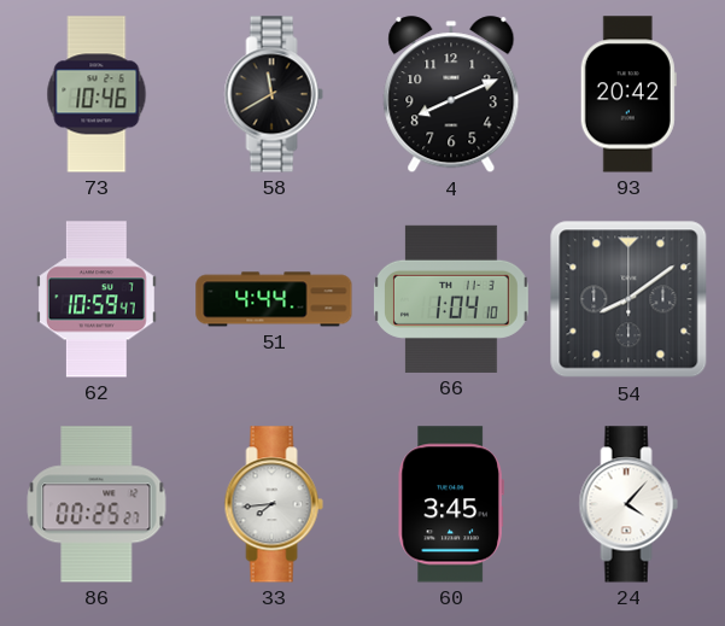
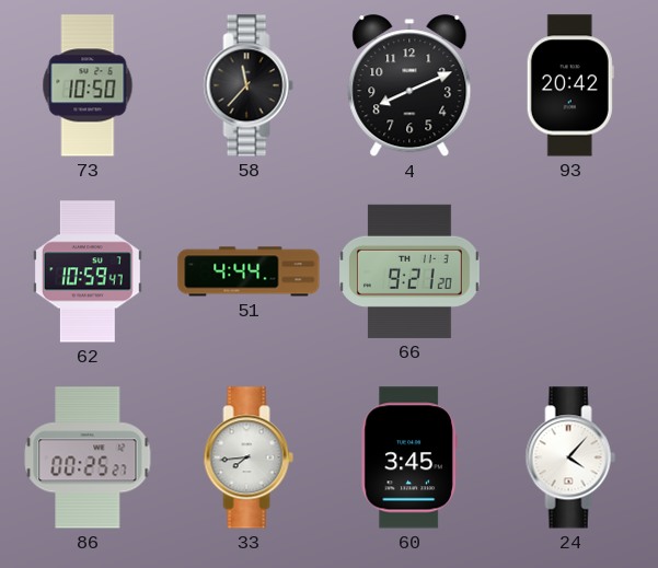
73: 10:46 -> 10:50 (88, 85)
58: 11:40 -> 11:37 (249, 85)
66: 1:04 -> 9:21 (409, 271)
54: 8:09 -> none (628, 299)
